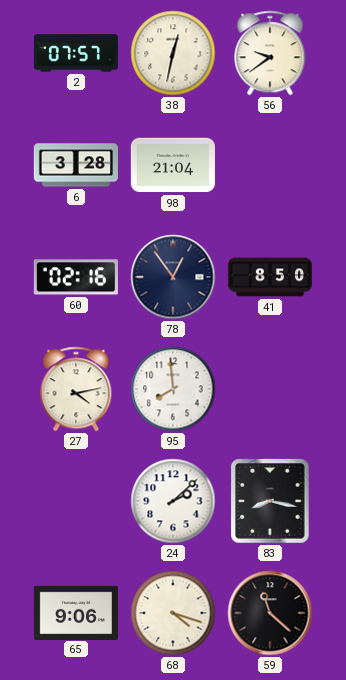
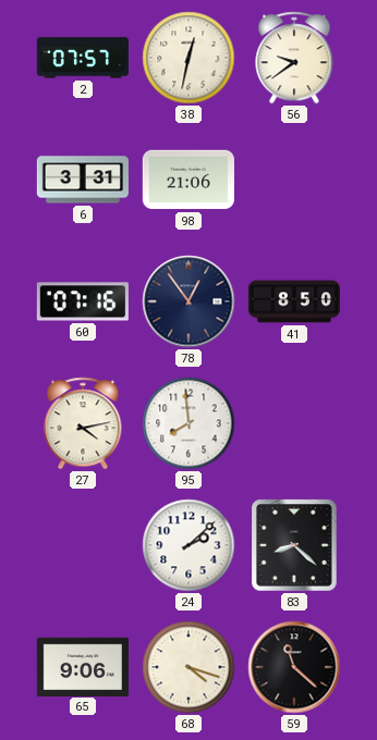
6: 3:28 -> 3:31 (83, 180)
98: 21:04 -> 21:06 (188, 180)
60: 02:16 -> 07:16 (83, 301)
83: 8:17 -> 8:22 (294, 545)
